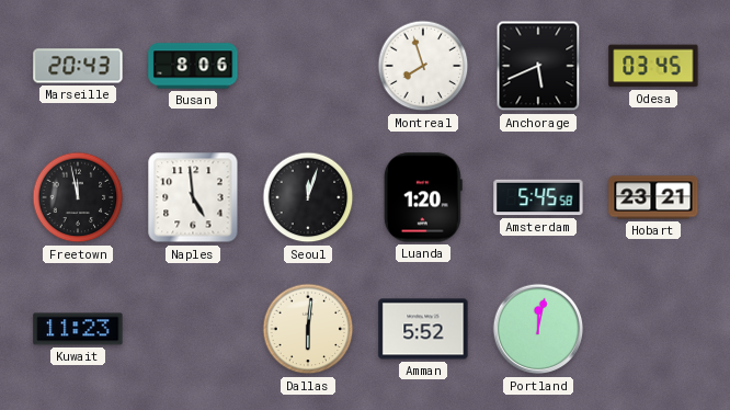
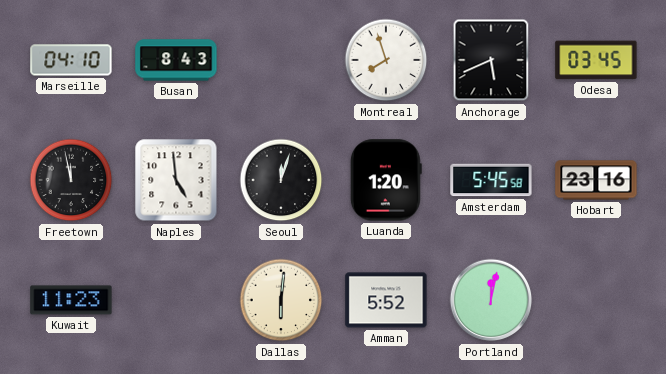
Marseille: 20:43 -> 04:10 (71, 60)
Busan: 8:06 -> 8:43 (176, 60)
Hobart: 23:21 -> 23:16 (596, 180)
